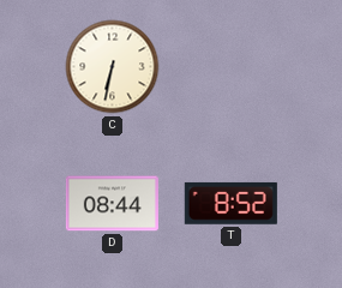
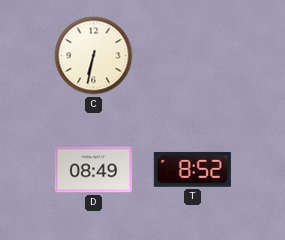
D: 08:44 -> 08:49 (93, 170)
